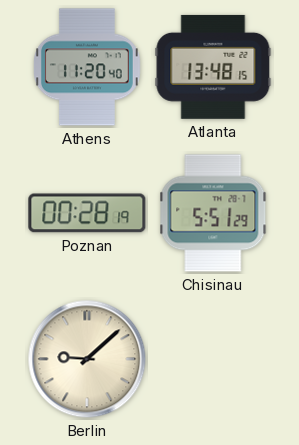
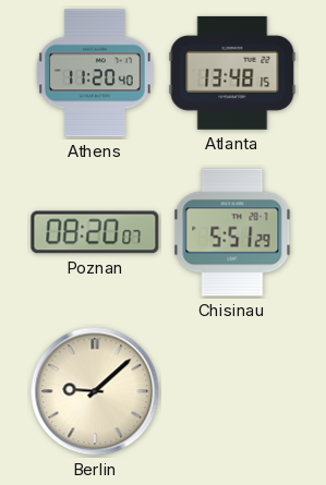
Poznan: 00:28 -> 08:20 (95, 232)
